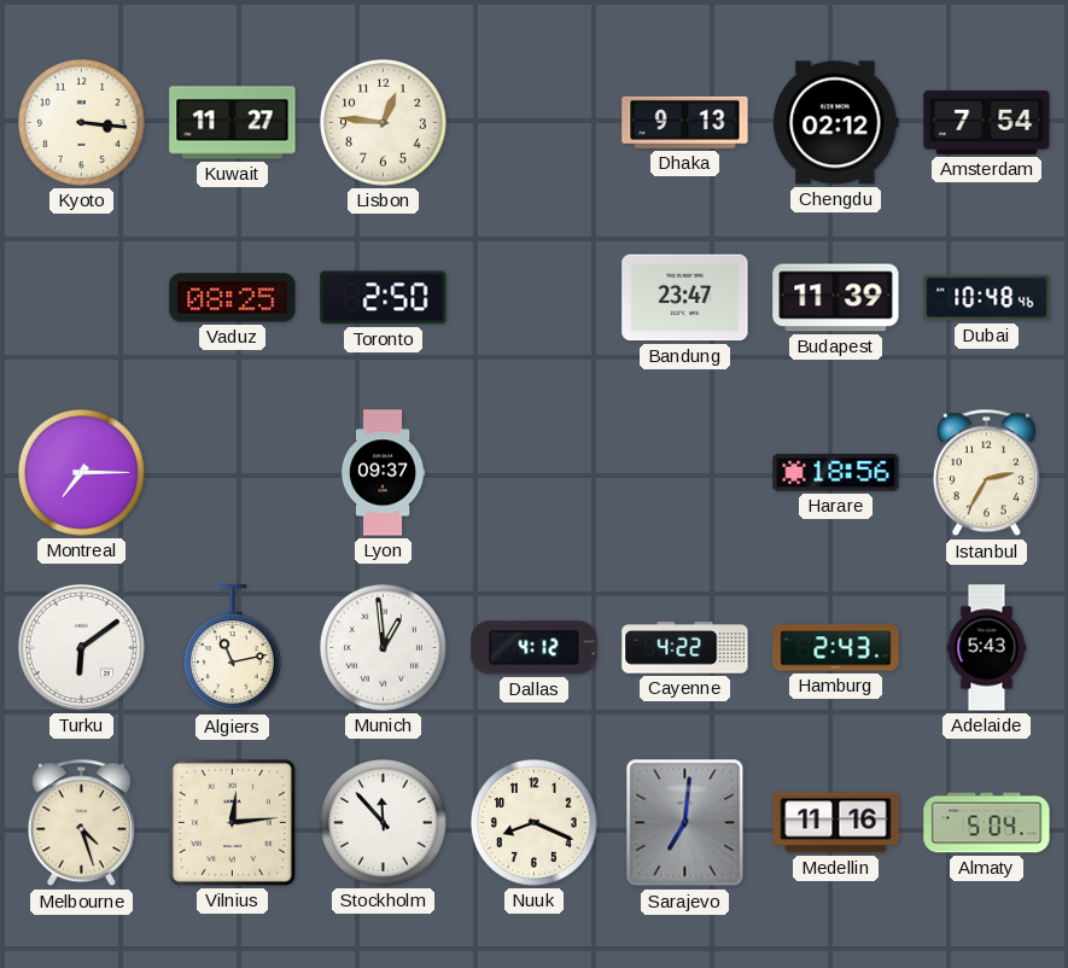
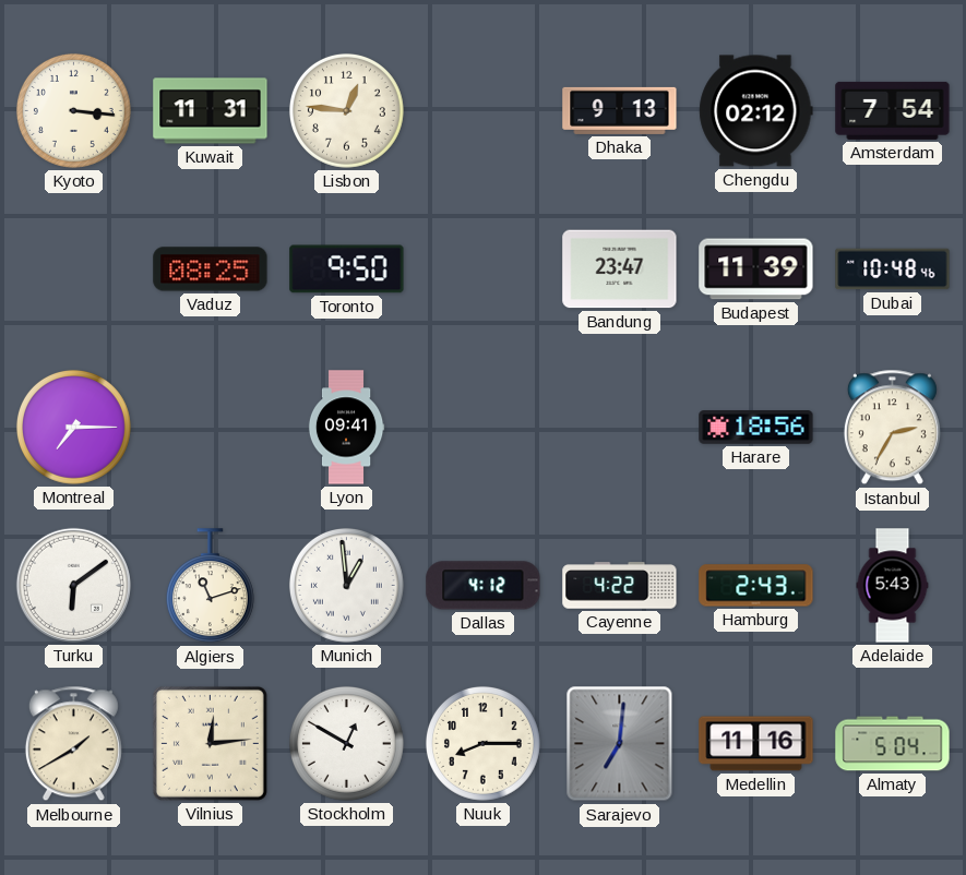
Kuwait: 11:27 -> 11:31 (211, 111)
Toronto: 2:50 -> 9:50 (347, 269)
Lyon: 09:37 -> 09:41 (346, 428)
Algiers: 11:13 -> 11:12 (210, 586)
Melbourne: 4:27 -> 1:40 (73, 744)
Stockholm: 11:53 -> 12:50 (346, 743)
Nuuk: 8:19 -> 8:15 (482, 743)
